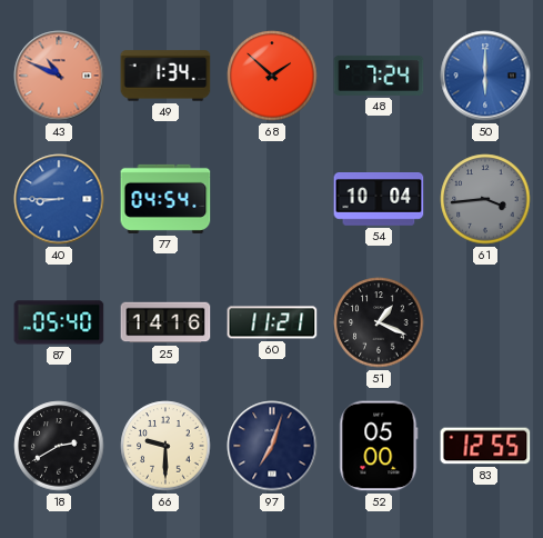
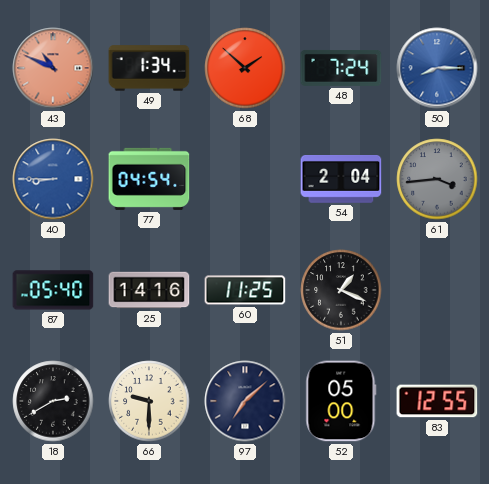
50: 6:00 -> 8:15 (437, 68)
54: 10:04 -> 2:04 (341, 180)
60: 11:21 -> 11:25 (245, 290)
97: 7:03 -> 7:08 (245, 401)
